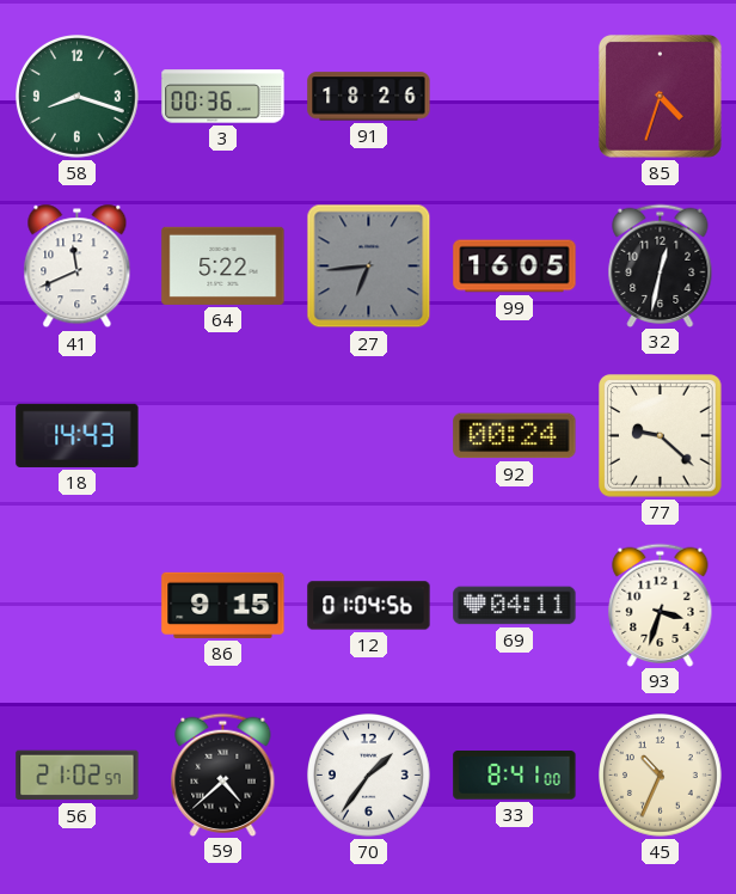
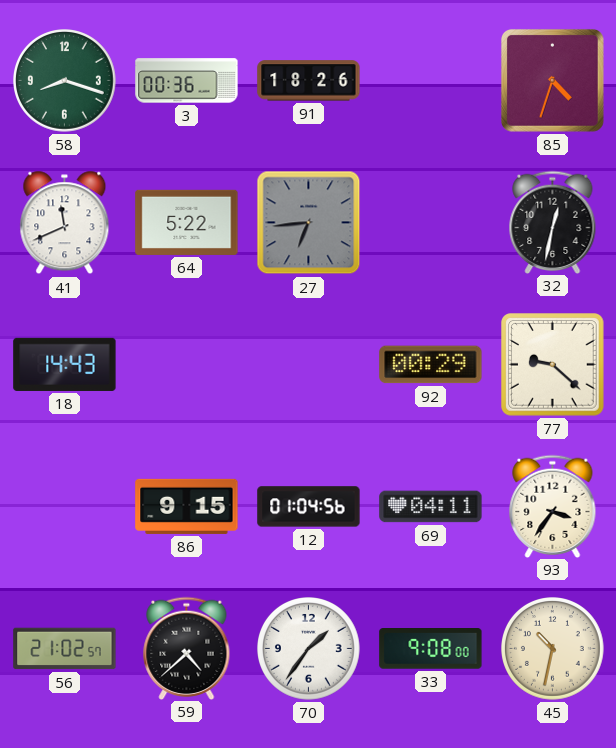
99: 16:05 -> none (515, 267)
92: 00:24 -> 00:29 (431, 365)
93: 3:33 -> 3:36 (553, 506)
33: 8:41 -> 9:08 (431, 649)
45: 10:34 -> 10:32 (553, 649)
